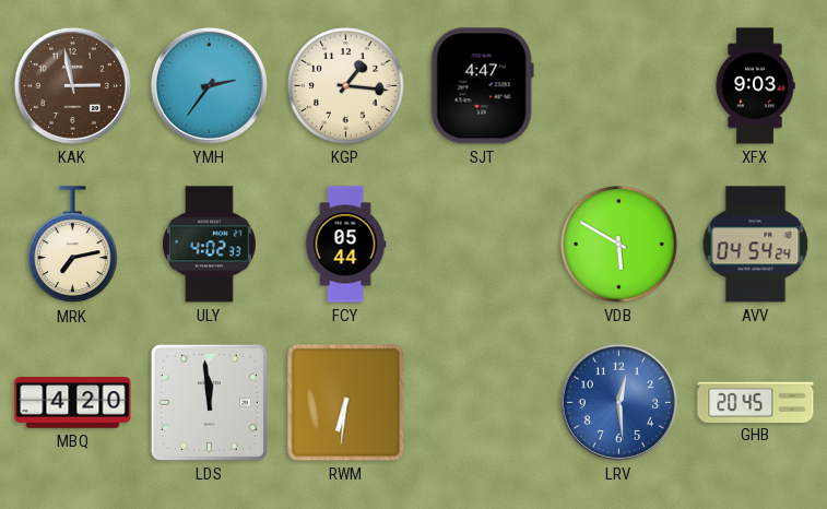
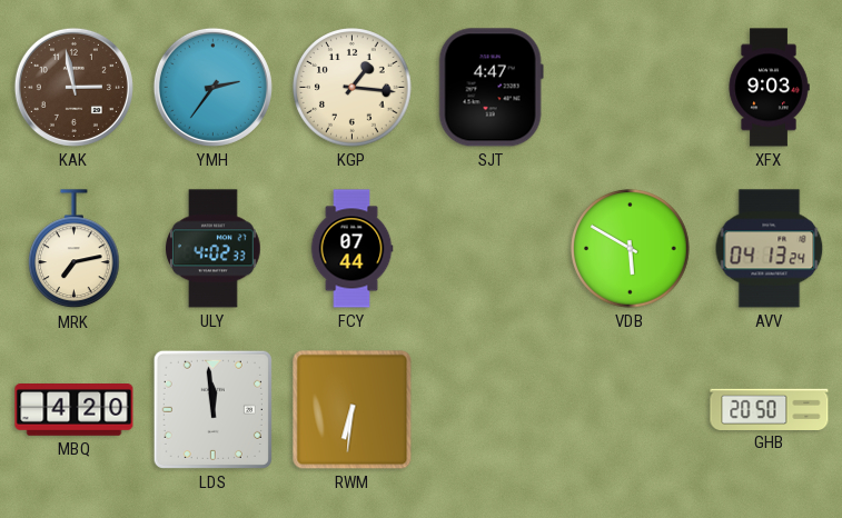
FCY: 05:44 -> 07:44 (351, 249)
AVV: 04:54 -> 04:13 (770, 249)
LRV: 12:29 -> none (618, 402)
GHB: 20:45 -> 20:50 (770, 409)
